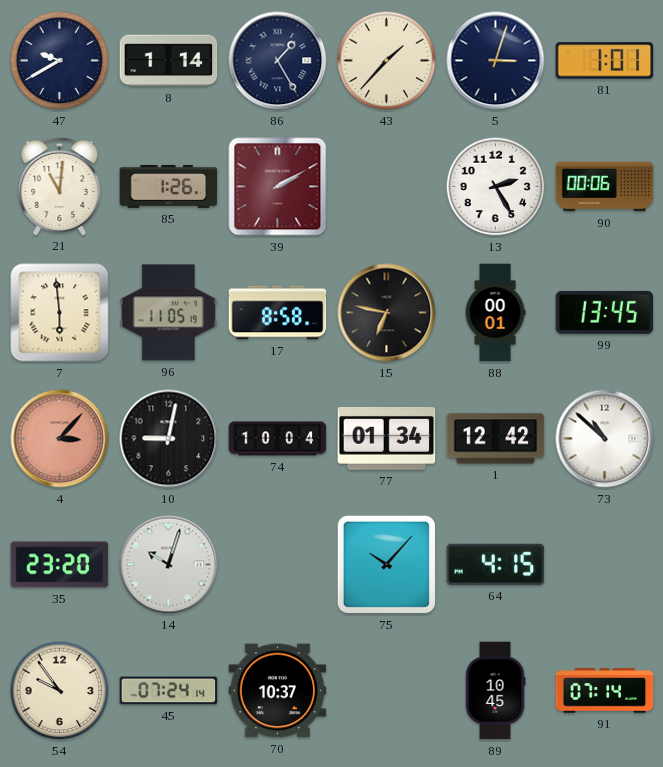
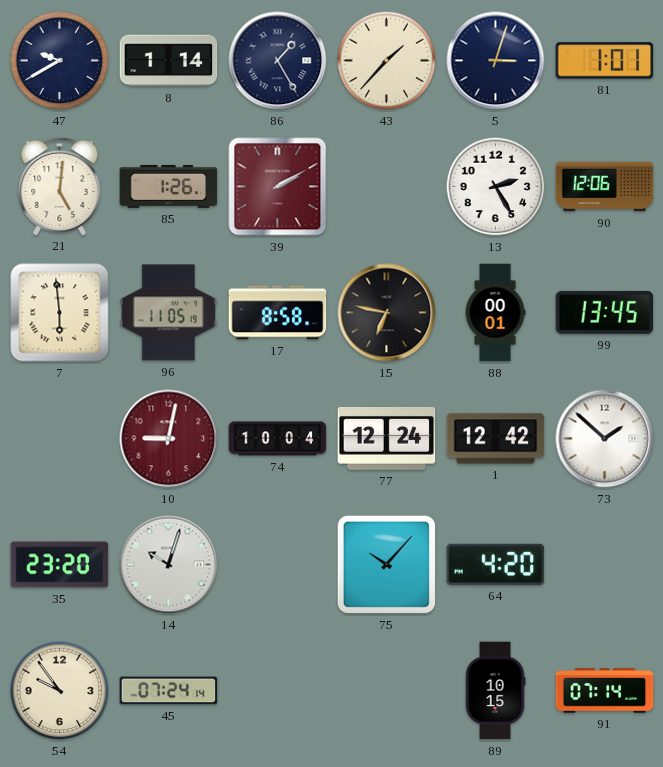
21: 11:01 -> 5:01 (60, 186)
90: 00:06 -> 12:06 (605, 187)
4: 3:07 -> none (60, 439)
10 dial: black -> burgundy (169, 439)
77: 01:34 -> 12:24 (387, 438)
73: 10:52 -> 1:52 (605, 439)
64: 4:15 -> 4:20 (496, 564)
70: 10:37 -> none (278, 691)
89: 10:45 -> 10:15 (495, 691)
